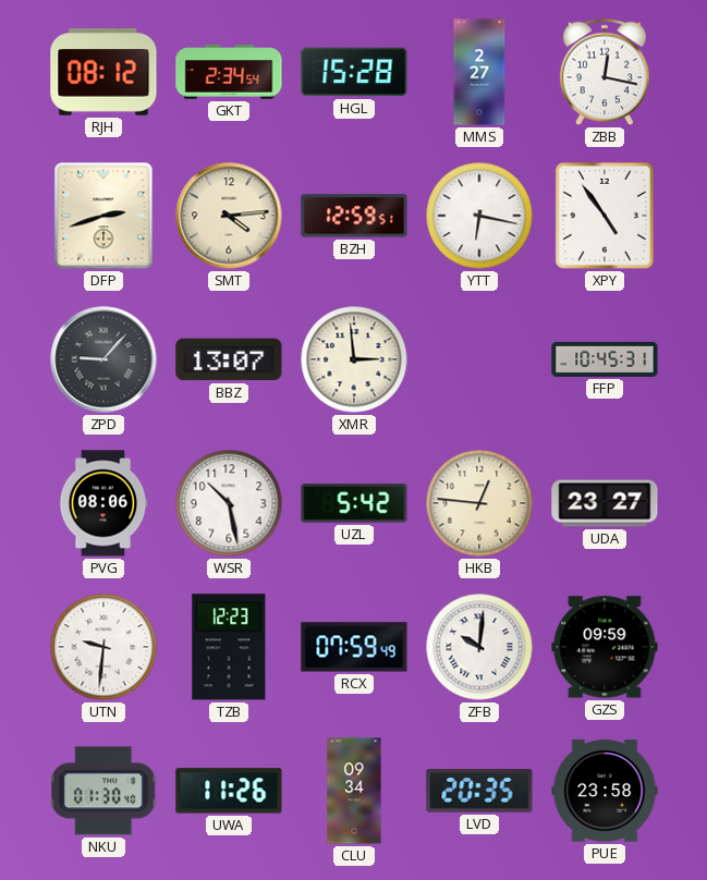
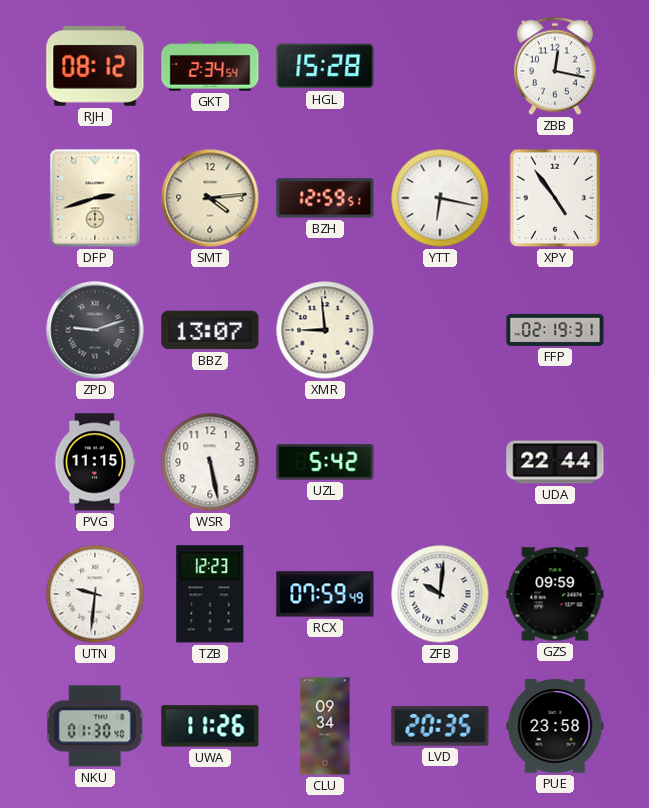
MMS: 2:27 -> none (479, 72)
ZPD: 9:07 -> 9:12 (95, 330)
XMR: 2:59 -> 8:59 (325, 330)
FFP: 10:45 -> 02:19 (555, 330)
PVG: 08:06 -> 11:15 (95, 462)
WSR: 10:28 -> 5:28 (210, 462)
HKB: 12:46 -> none (479, 503)
UDA: 23:27 -> 22:44 (555, 462)
